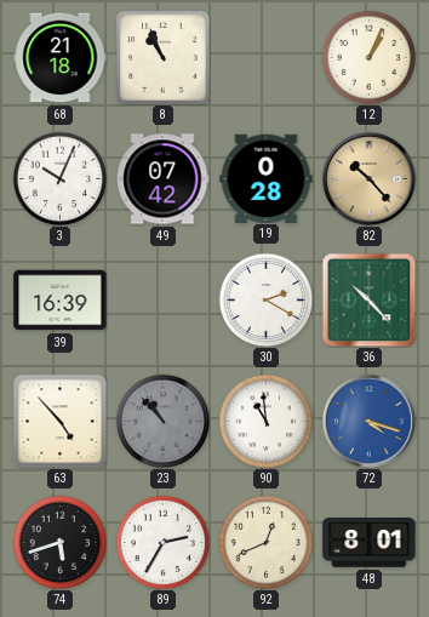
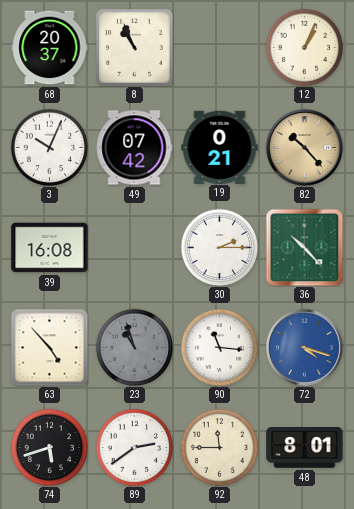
68: 21:18 -> 20:37 (50, 48)
19: 0:28 -> 0:21 (220, 147)
39: 16:39 -> 16:08 (50, 248)
30: 2:20 -> 2:15 (219, 247)
23: 10:53 -> 10:57 (134, 347)
90: 10:59 -> 11:16 (219, 347)
89: 2:35 -> 2:39 (134, 447)
92: 12:41 -> 11:45 (219, 447)
